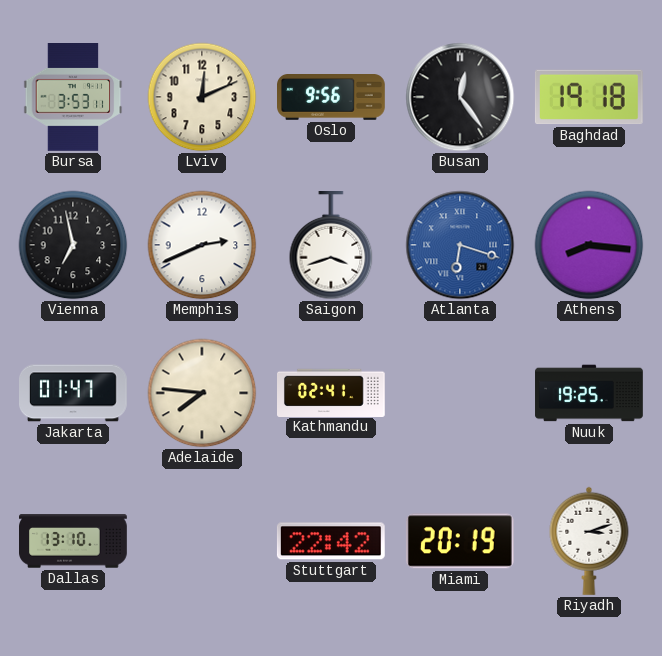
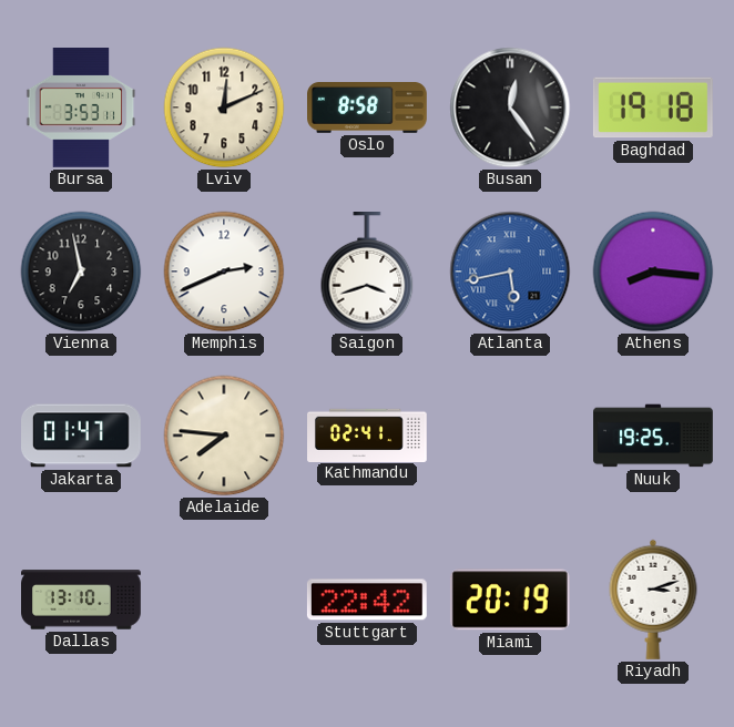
Oslo: 9:56 -> 8:58 (368, 109)
Atlanta: 6:18 -> 5:43 (510, 272)
